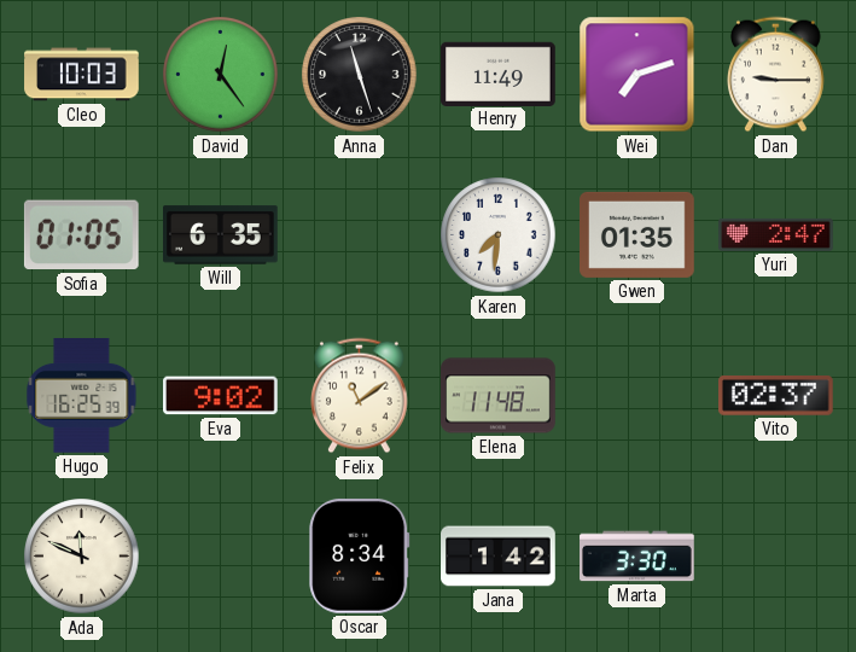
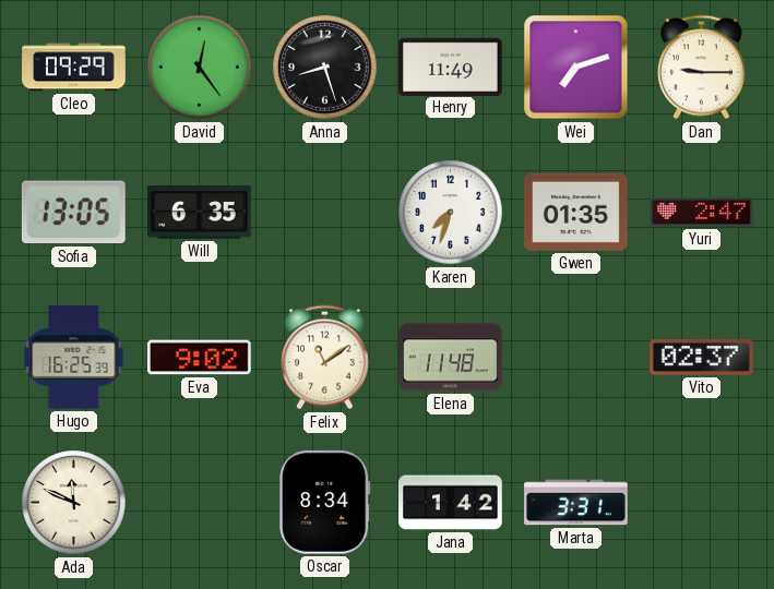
Cleo: 10:03 -> 09:29 (74, 68)
Anna: 11:27 -> 8:27 (325, 68)
Sofia: 01:05 -> 13:05 (73, 213)
Karen: 7:31 -> 7:33 (451, 213)
Marta: 3:30 -> 3:31 (576, 503)
